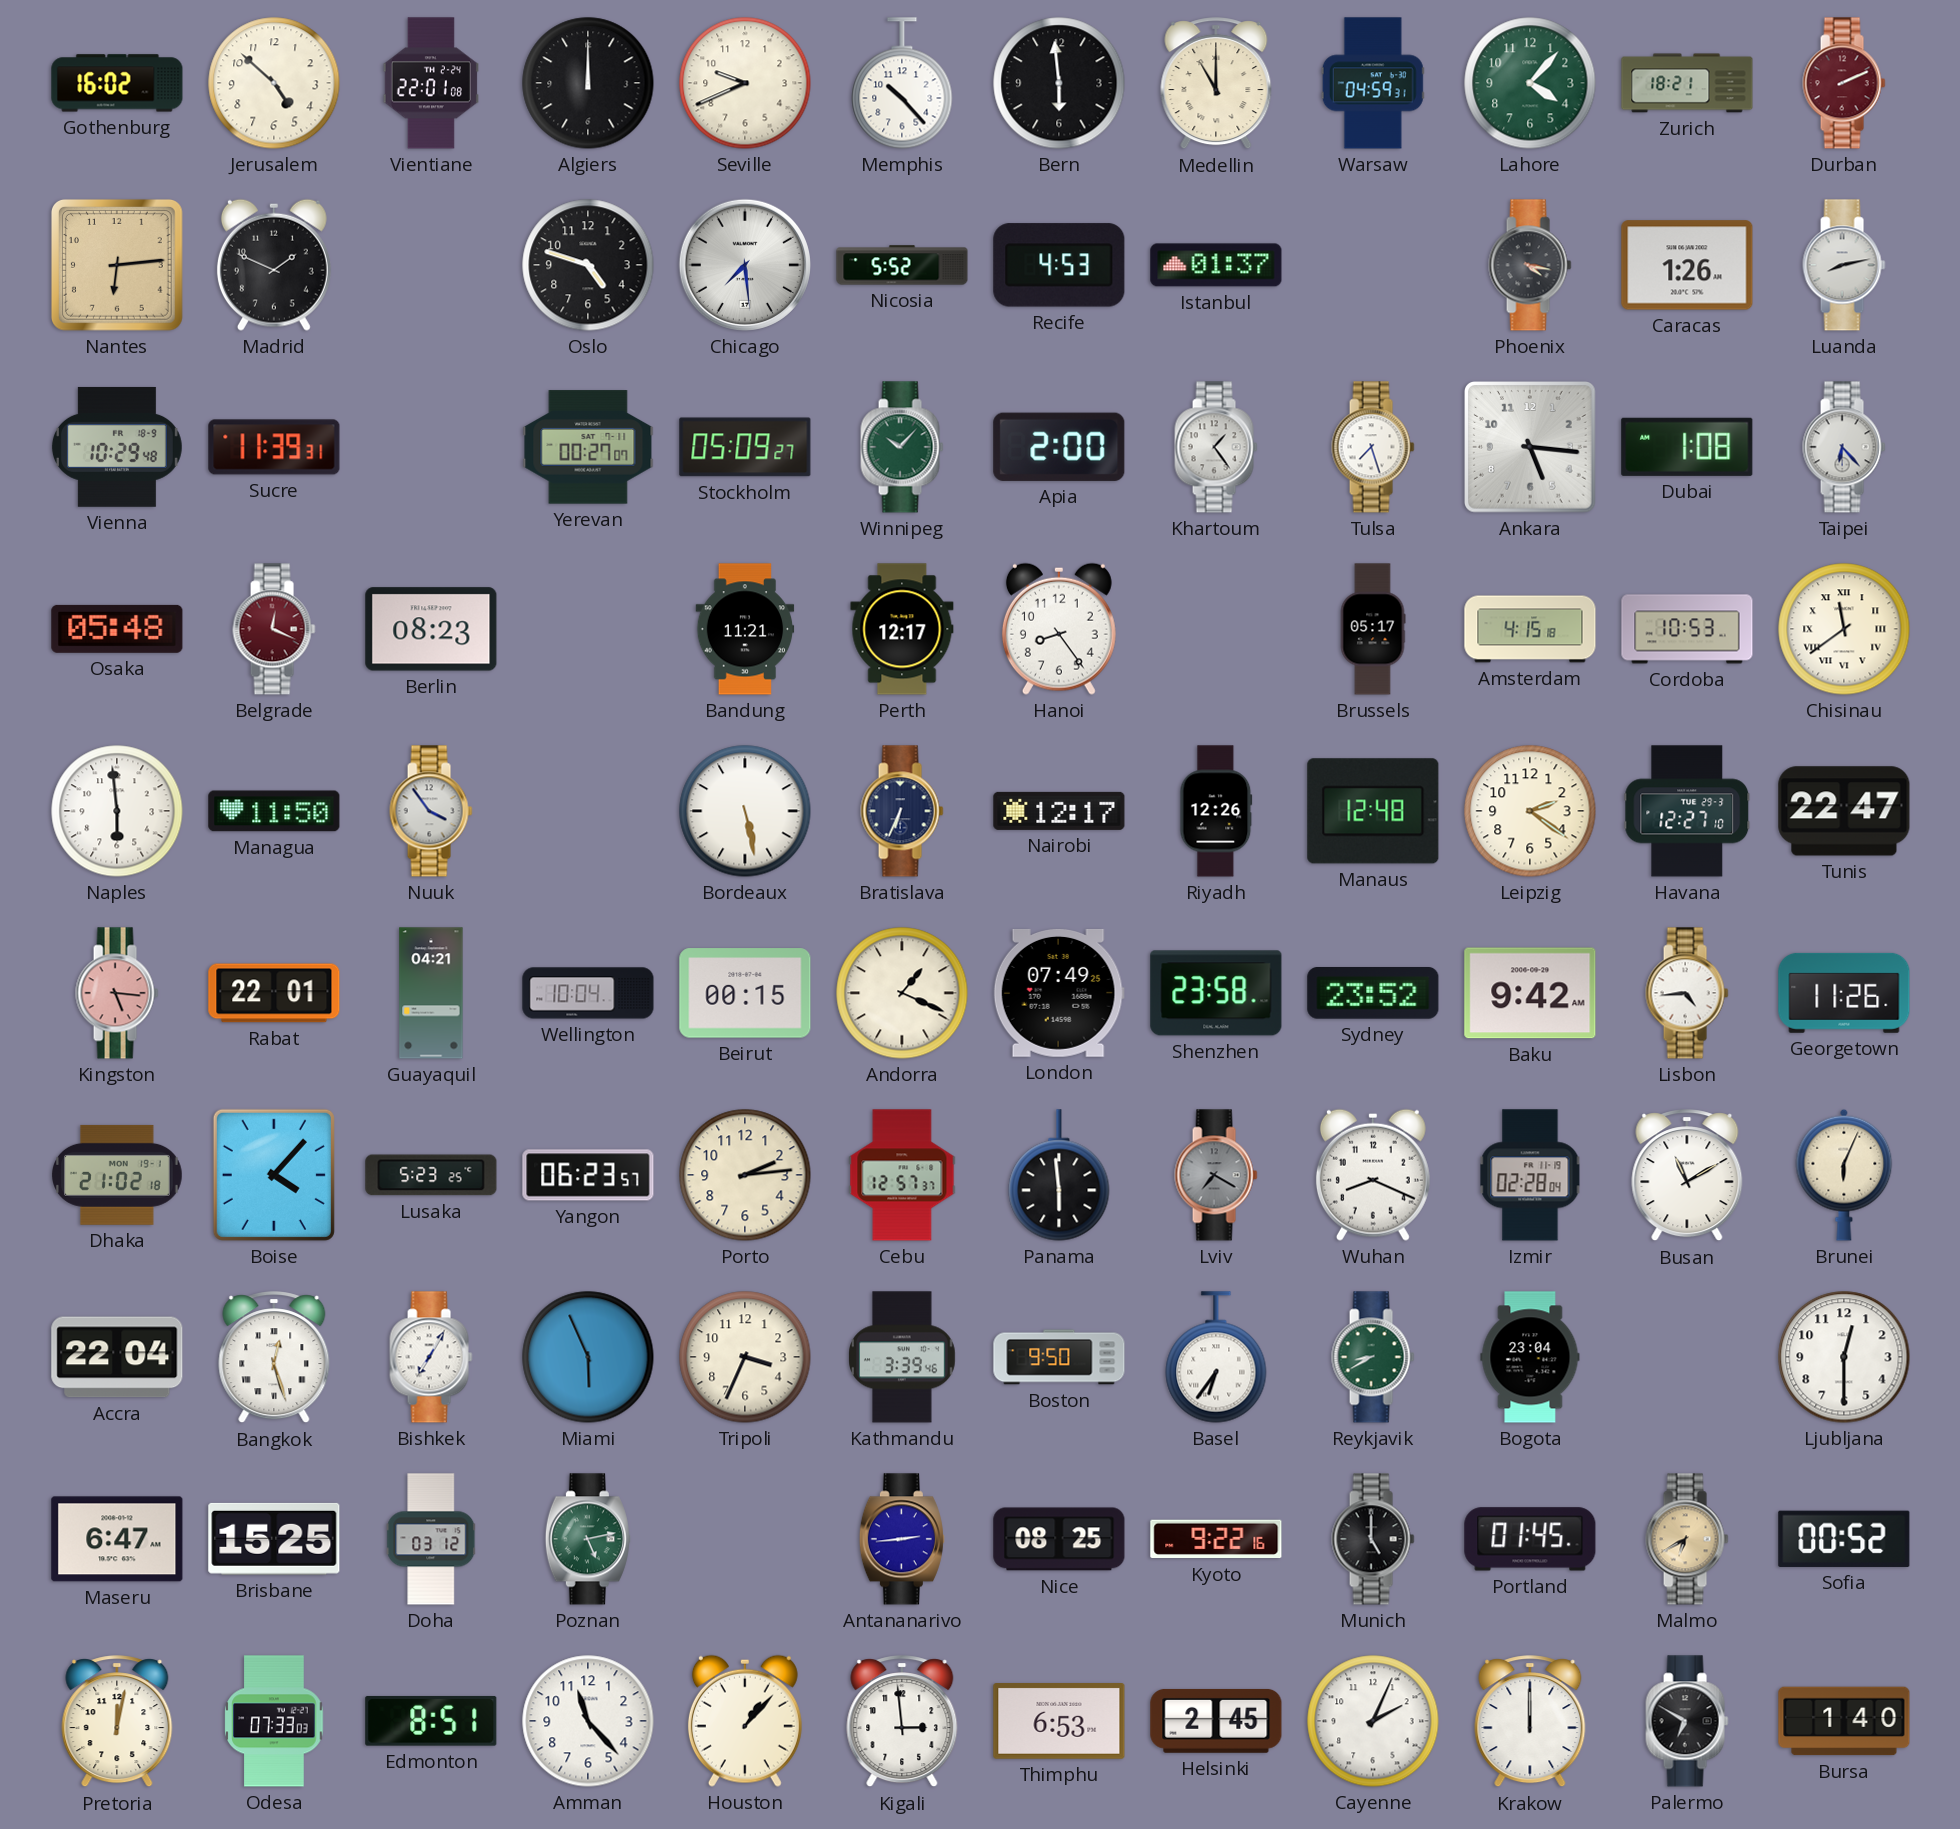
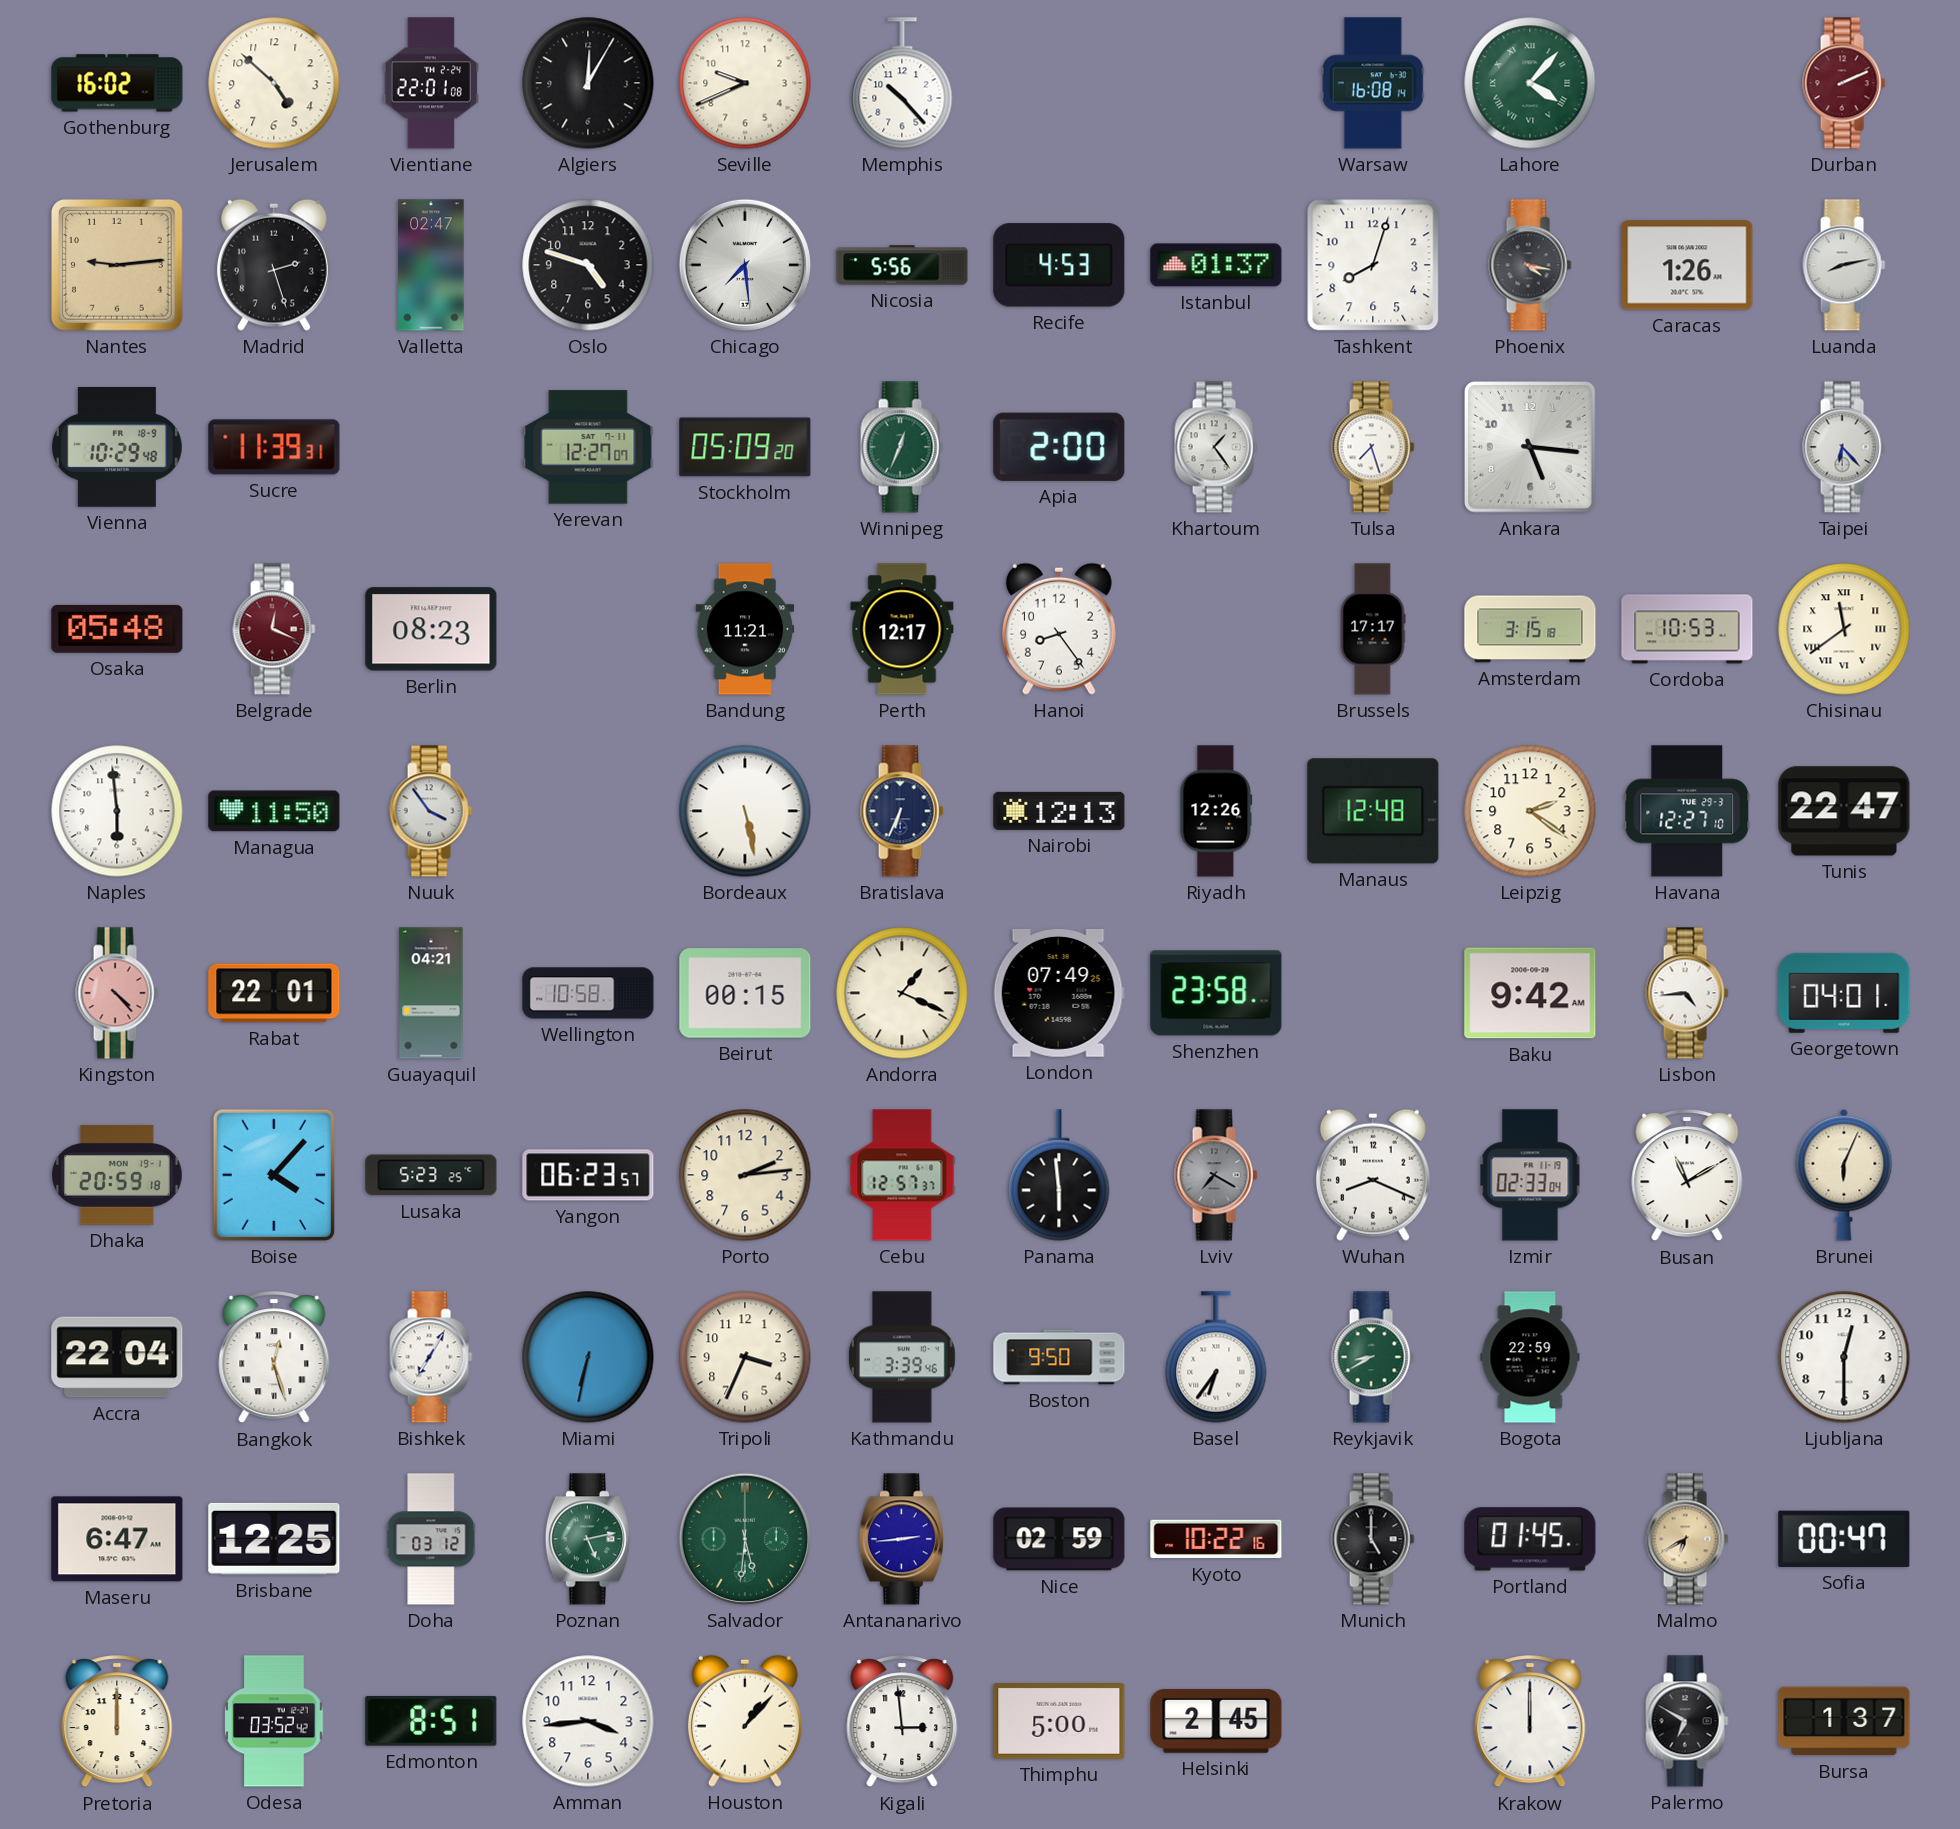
Algiers: 12:00 -> 12:05 (588, 83)
Bern: 5:59 -> none (1059, 83)
Medellin: 11:00 -> none (1216, 84)
Warsaw: 04:59 -> 16:08 (1373, 83)
Lahore numerals: Arabic -> Roman (1530, 83)
Zurich: 18:21 -> none (1687, 83)
Nantes: 6:14 -> 9:14 (117, 265)
Madrid: 1:49 -> 2:27 (274, 265)
Valletta: none -> 02:47 (431, 265)
Nicosia: 5:52 -> 5:56 (902, 265)
Tashkent: none -> 8:03 (1373, 265)
Yerevan: 00:27 -> 12:27 (588, 447)
Stockholm: 05:09:27 -> 05:09:20 (745, 447)
Winnipeg: 10:07 -> 12:34 (902, 447)
Dubai: 1:08 -> none (1687, 447)
Brussels: 05:17 -> 17:17 (1373, 629)
Amsterdam: 4:15 -> 3:15 (1530, 629)
Nairobi: 12:17 -> 12:13 (1059, 811)
Kingston: 5:16 -> 4:23 (117, 993)
Wellington: 10:04 -> 10:58 (588, 993)
Sydney: 23:52 -> none (1373, 994)
Georgetown: 11:26 -> 04:01 (1844, 993)
Dhaka: 21:02 -> 20:59 (118, 1175)
Izmir: 02:28 -> 02:33 (1530, 1175)
Miami: 5:56 -> 6:32 (588, 1357)
Bogota: 23:04 -> 22:59 (1530, 1357)
Brisbane: 15:25 -> 12:25 (274, 1539)
Salvador: none -> 5:31 (745, 1539)
Nice: 08:25 -> 02:59 (1059, 1539)
Kyoto: 9:22 -> 10:22 (1216, 1539)
Sofia: 00:52 -> 00:47 (1844, 1539)
Pretoria: 12:02 -> 12:00 (117, 1722)
Odesa: 07:33 -> 03:52 (274, 1721)
Amman: 11:23 -> 3:44 (588, 1721)
Thimphu: 6:53 -> 5:00 (1059, 1722)
Cayenne: 2:04 -> none (1373, 1721)
Bursa: 1:40 -> 1:37 (1844, 1721)
